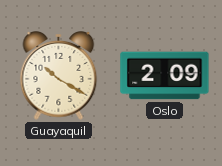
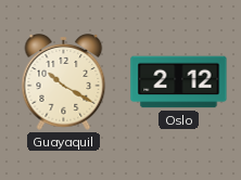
Oslo: 2:09 -> 2:12 (179, 82)
